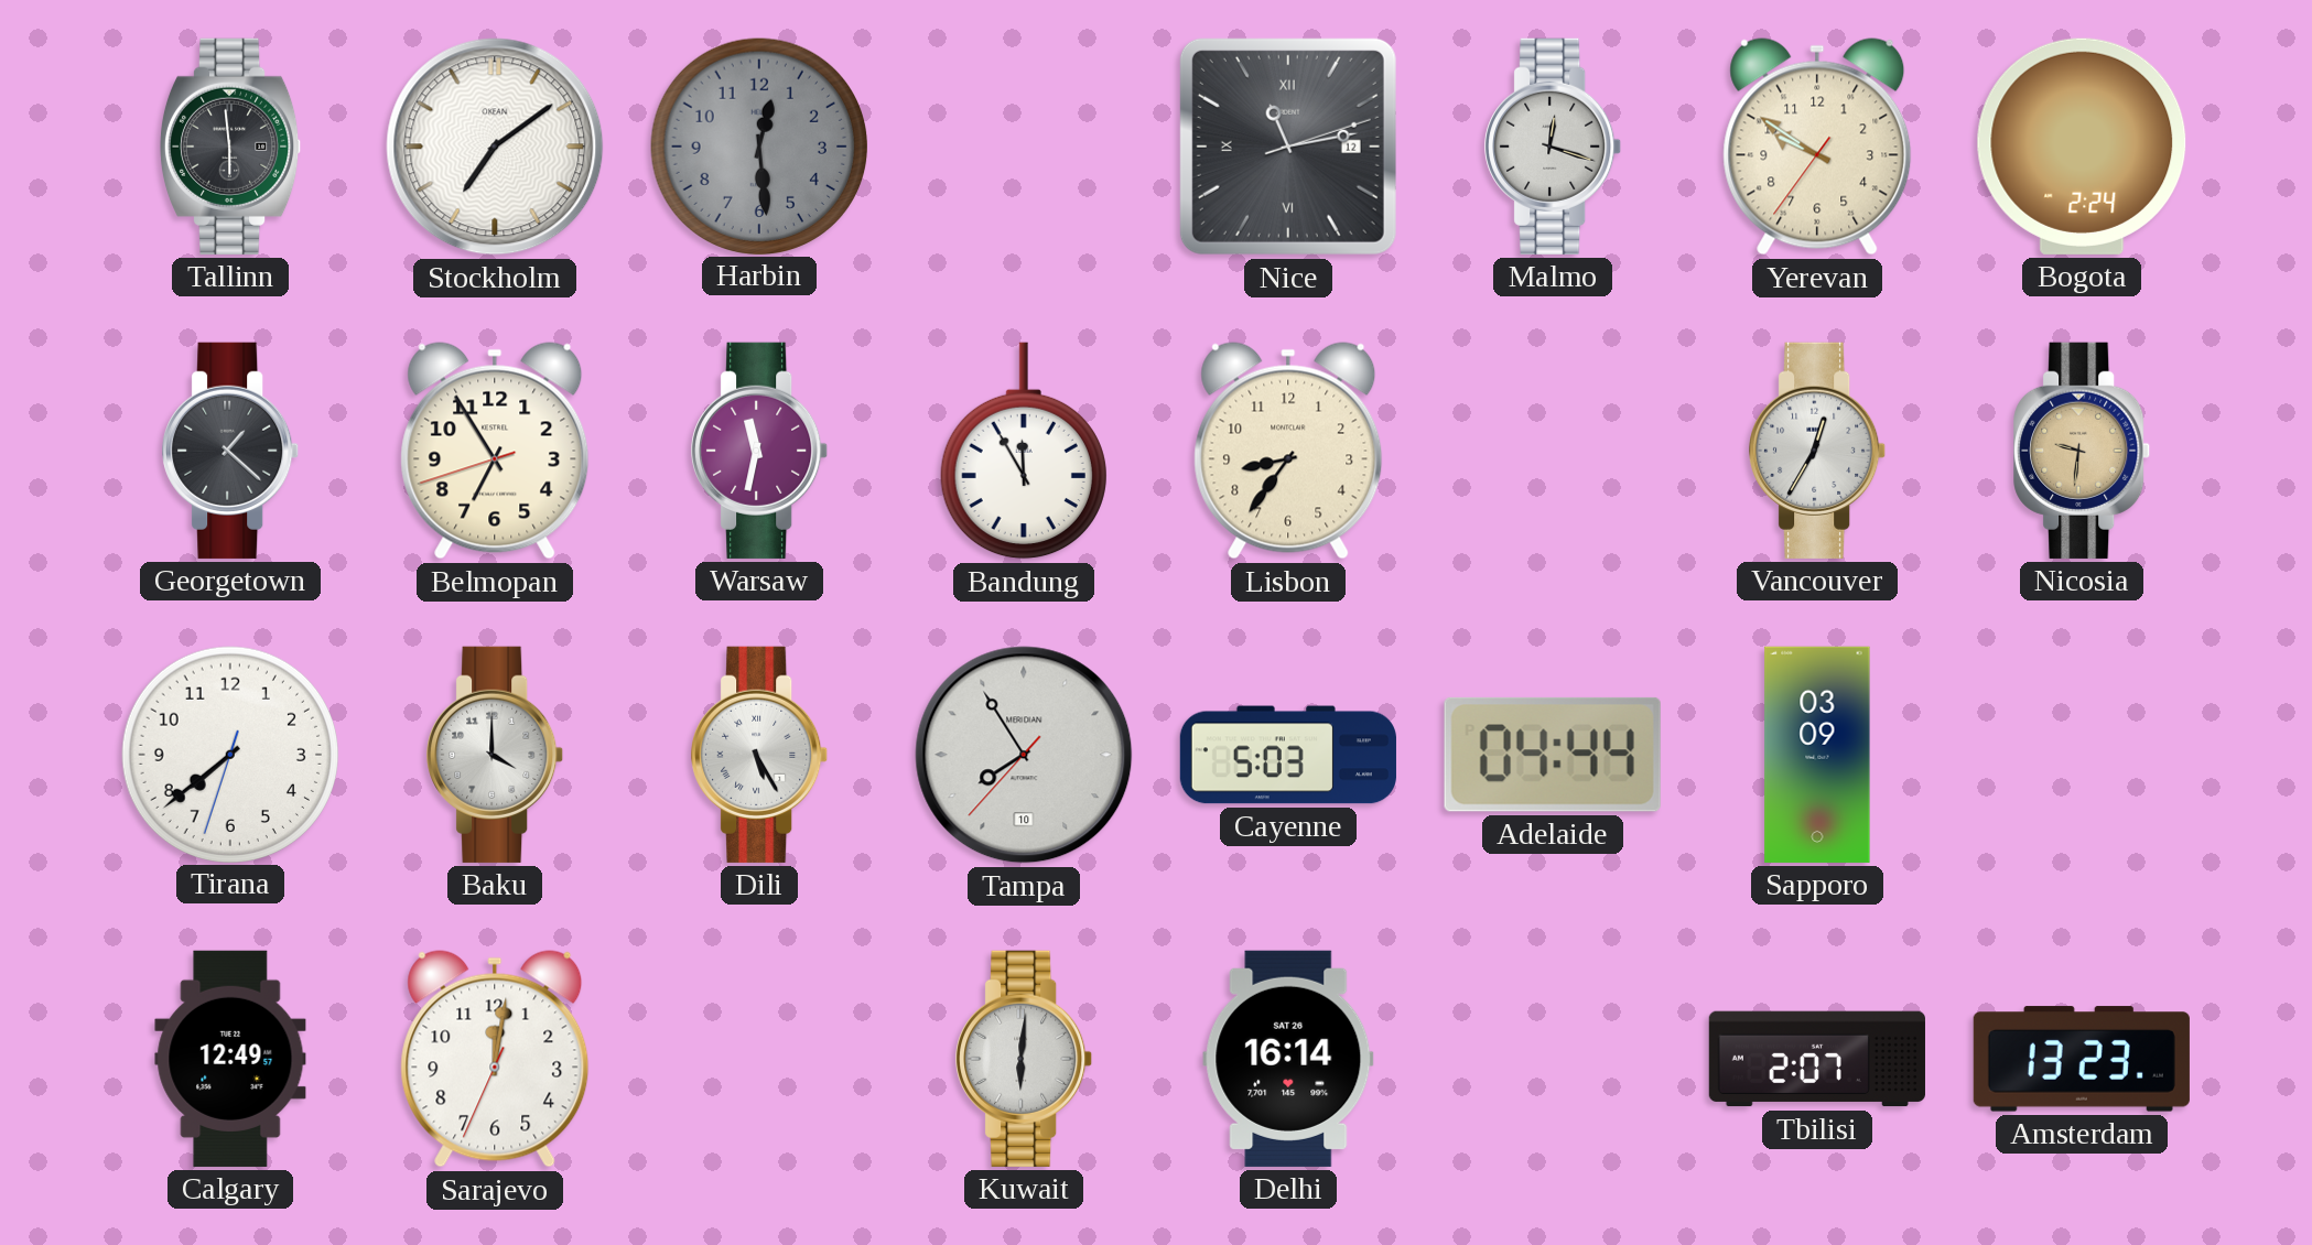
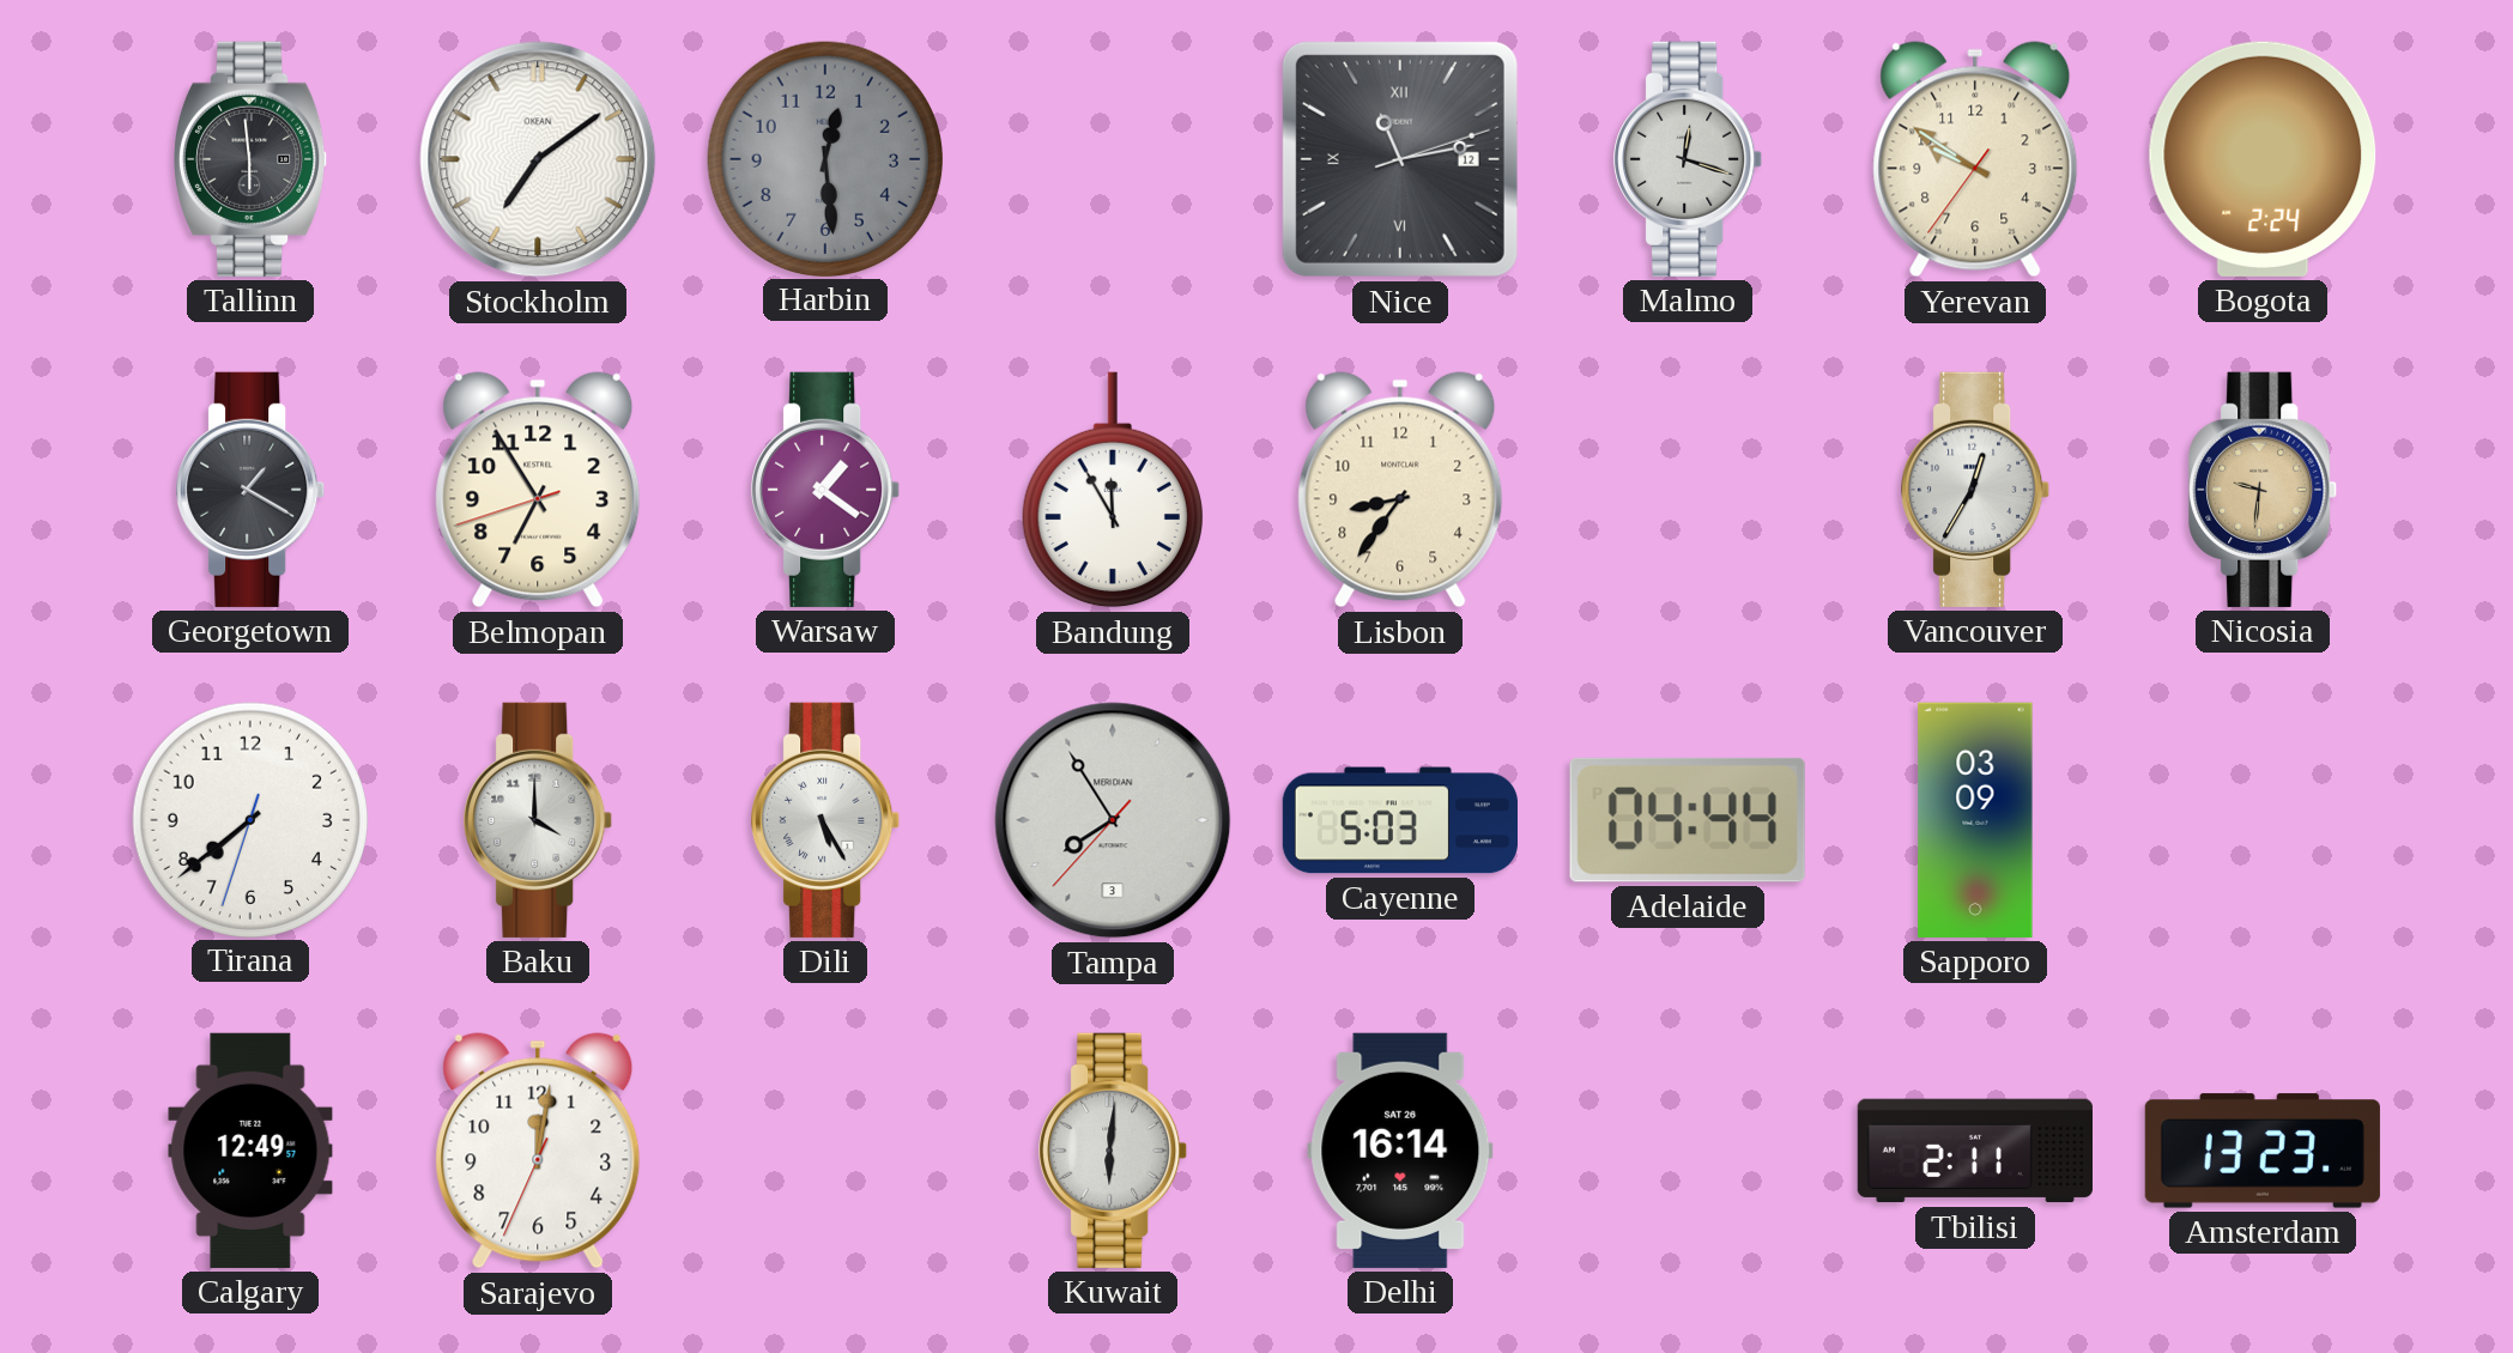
Georgetown: 1:22 -> 1:20 (252, 490)
Warsaw: 11:32 -> 1:21 (826, 490)
Tampa date: 10 -> 3 (1113, 820)
Tbilisi: 2:07 -> 2:11 (1975, 1151)
